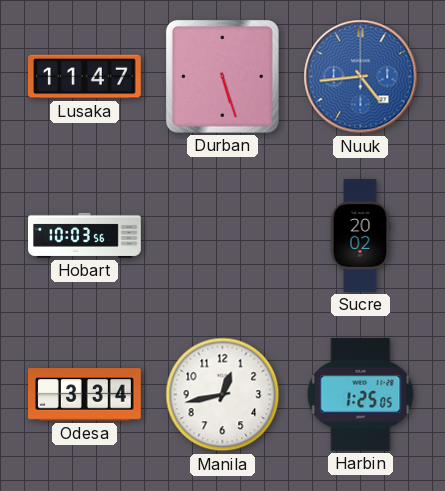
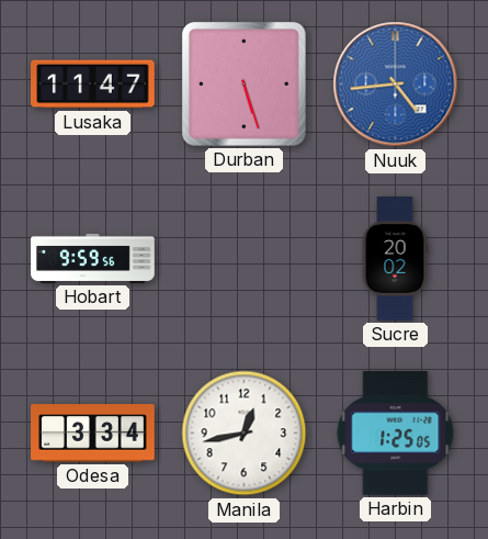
Hobart: 10:03 -> 9:59 (93, 258)
